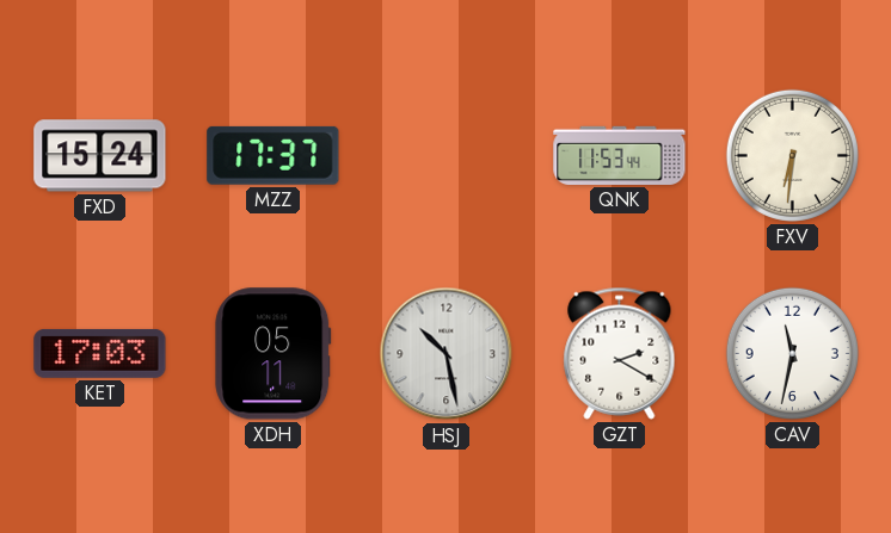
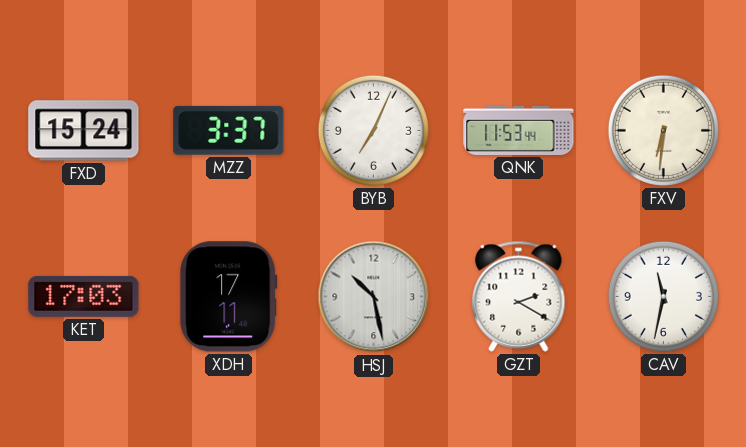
MZZ: 17:37 -> 3:37 (229, 130)
BYB: none -> 7:04 (373, 130)
XDH: 05:11 -> 17:11 (229, 297)
